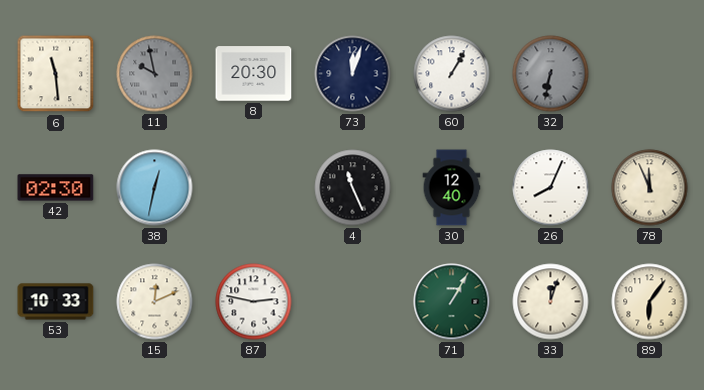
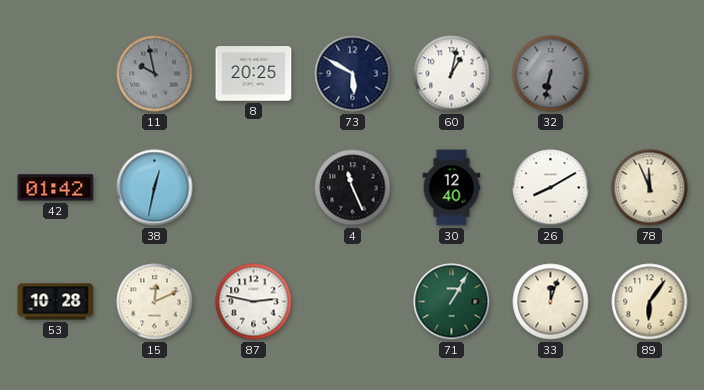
6: 11:29 -> none (56, 74)
8: 20:30 -> 20:25 (254, 74)
73: 12:03 -> 5:50 (353, 74)
60: 1:05 -> 1:02 (452, 74)
42: 02:30 -> 01:42 (56, 188)
26: 8:04 -> 8:10 (551, 188)
53: 10:33 -> 10:28 (56, 302)
